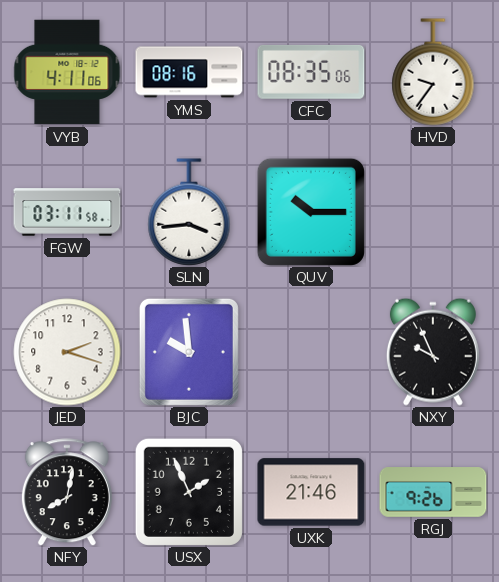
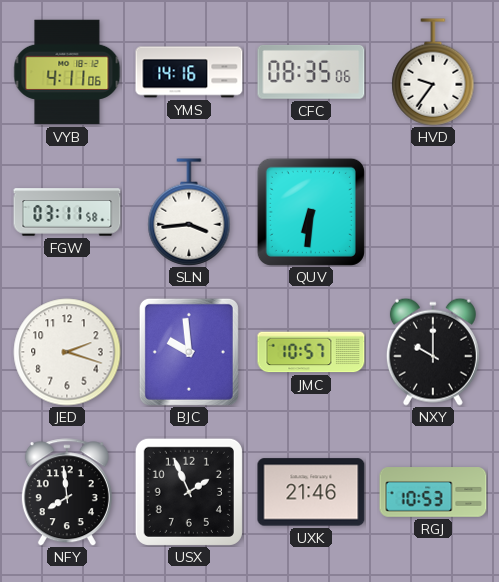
YMS: 08:16 -> 14:16 (189, 72)
QUV: 10:15 -> 6:31 (311, 212)
JMC: none -> 10:57 (311, 352)
NXY: 9:56 -> 10:00 (433, 352)
NFY: 8:02 -> 7:59 (67, 492)
RGJ: 9:26 -> 10:53 (433, 492)
